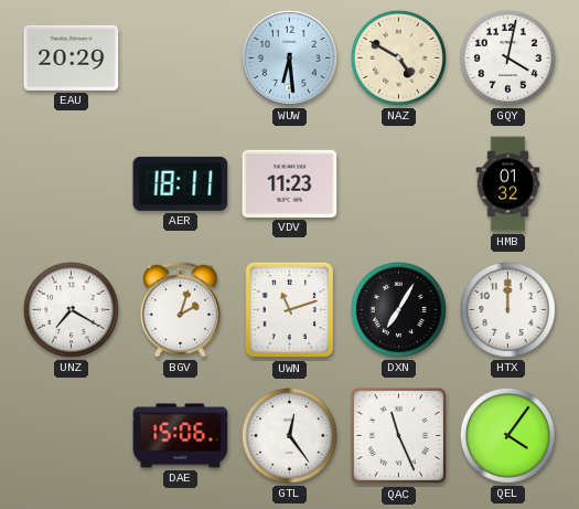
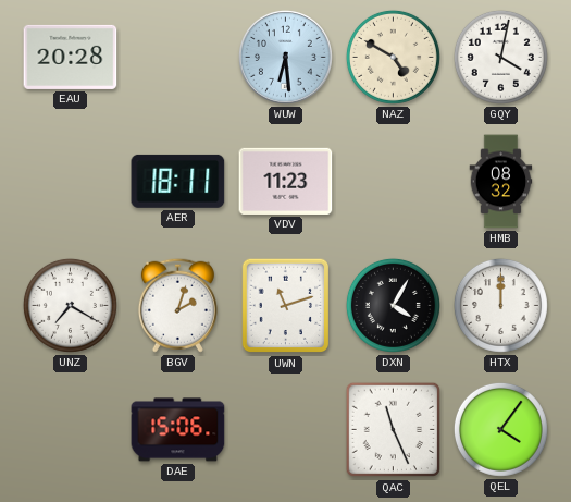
EAU: 20:29 -> 20:28 (71, 57)
HMB: 01:32 -> 08:32 (501, 182)
DXN: 7:05 -> 4:05 (393, 305)
GTL: 12:24 -> none (289, 435)
